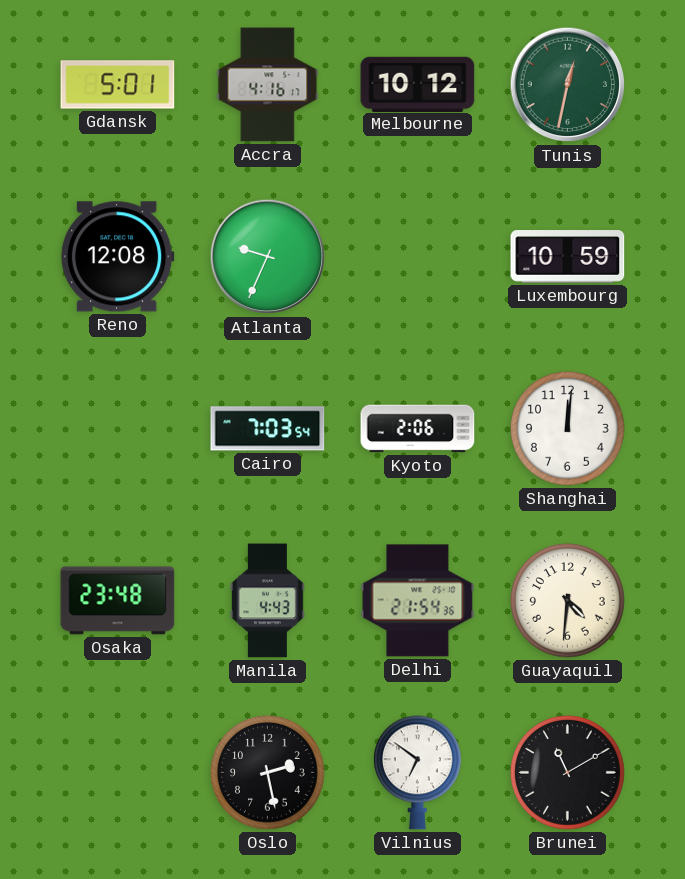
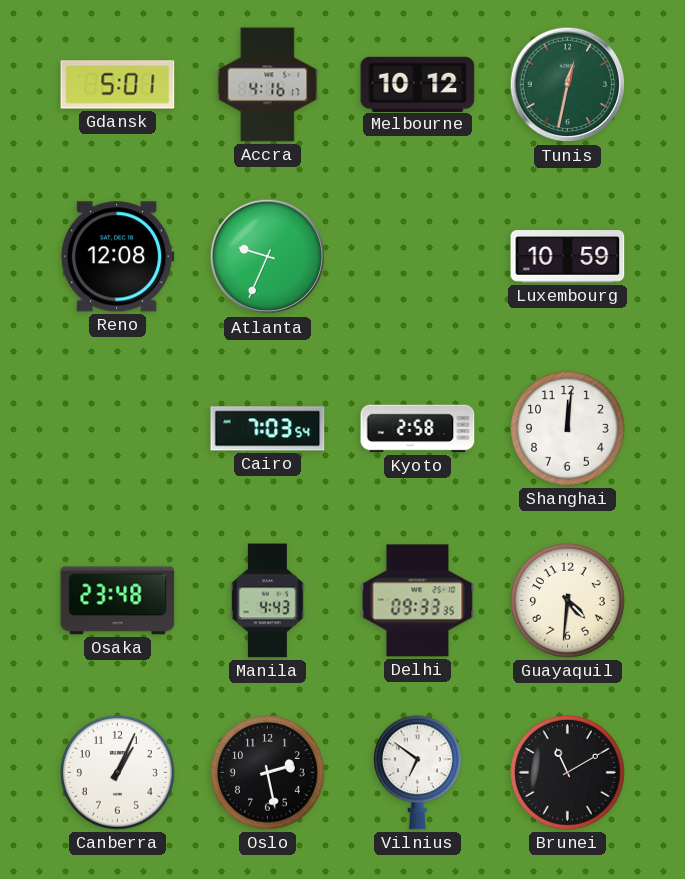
Kyoto: 2:06 -> 2:58 (418, 429)
Delhi: 21:54 -> 09:33 (418, 601)
Canberra: none -> 1:04 (118, 773)
